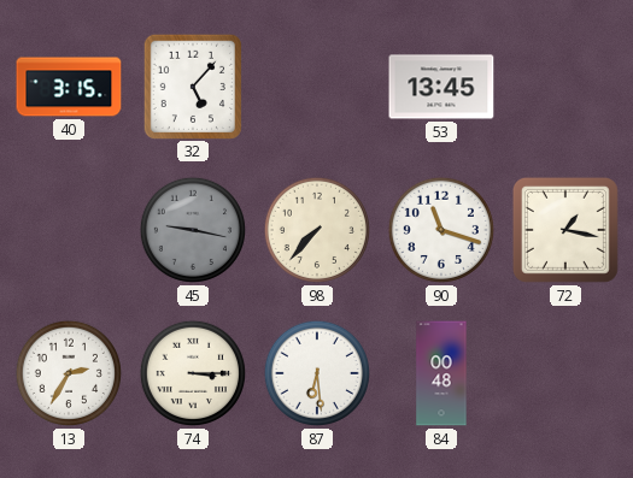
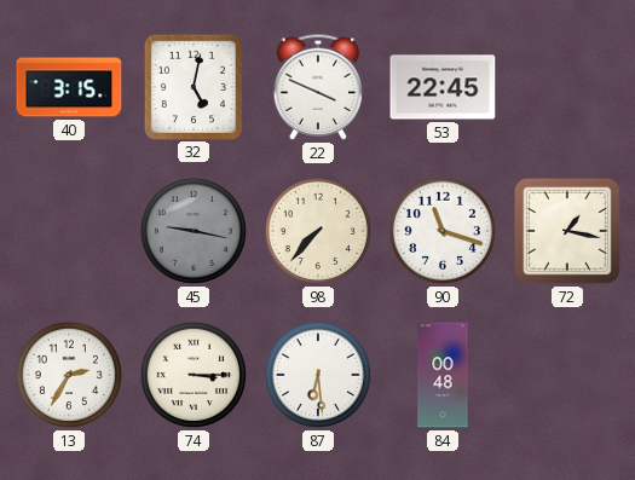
32: 5:07 -> 5:02 (194, 86)
22: none -> 3:49 (318, 87)
53: 13:45 -> 22:45 (443, 87)
